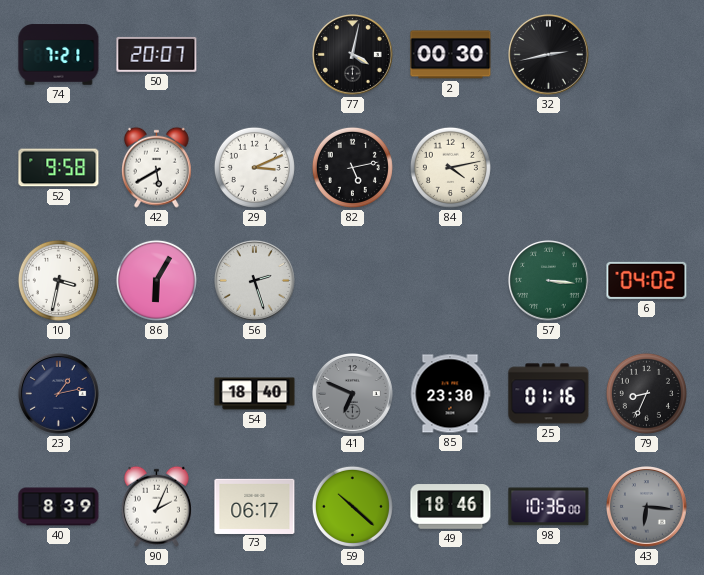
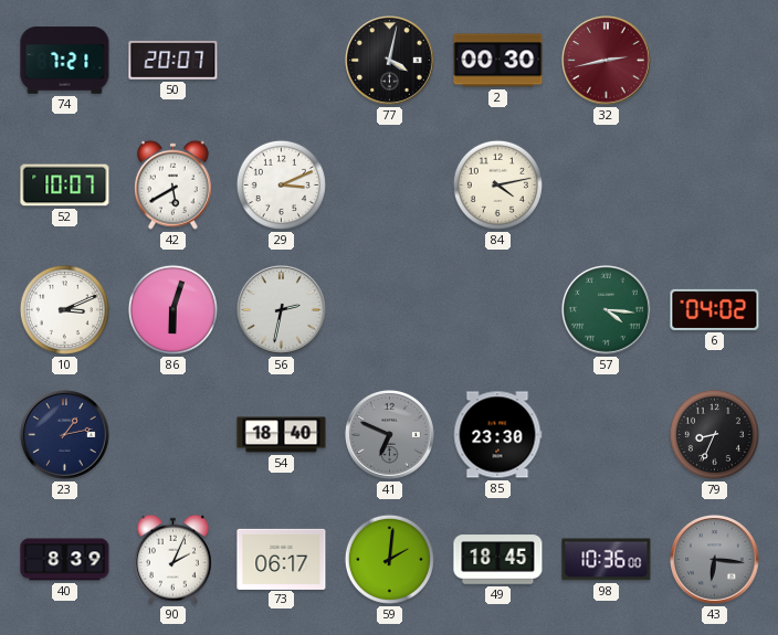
32 dial: black -> burgundy (607, 61)
52: 9:58 -> 10:07 (65, 186)
82: 5:13 -> none (352, 167)
10: 3:32 -> 3:11 (64, 309)
86: 6:05 -> 6:03 (172, 309)
56: 2:27 -> 2:32 (282, 310)
57: 3:16 -> 4:16 (607, 310)
25: 01:16 -> none (549, 394)
59: 10:22 -> 2:01 (389, 559)
49: 18:46 -> 18:45 (498, 560)
